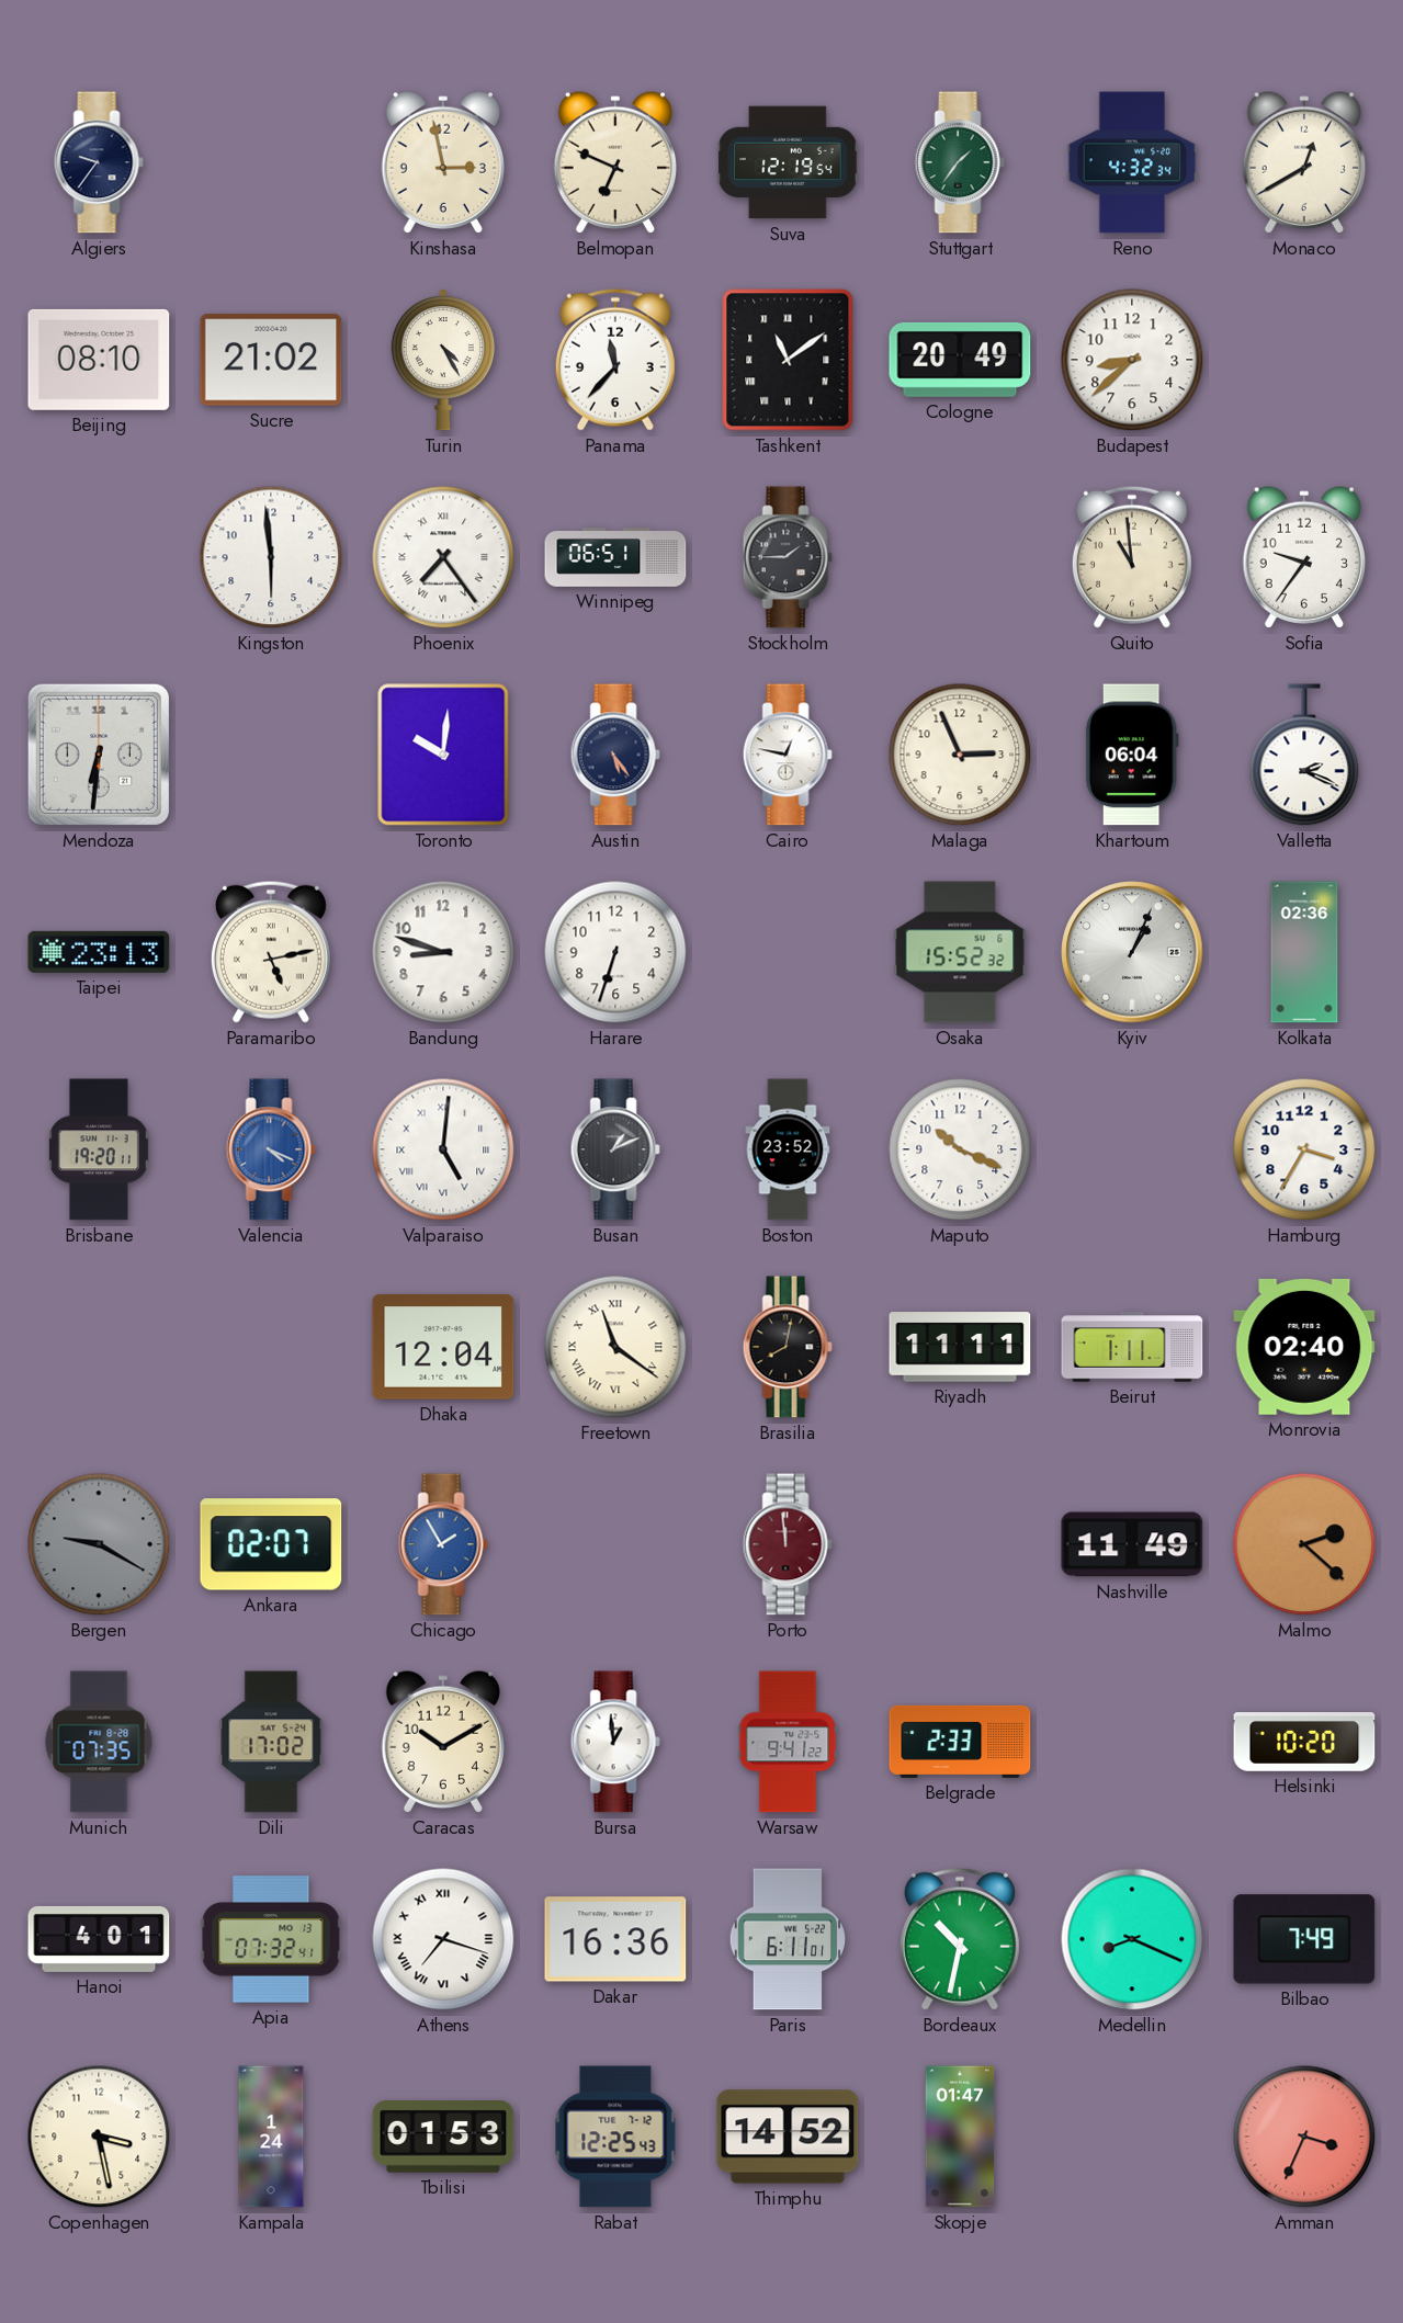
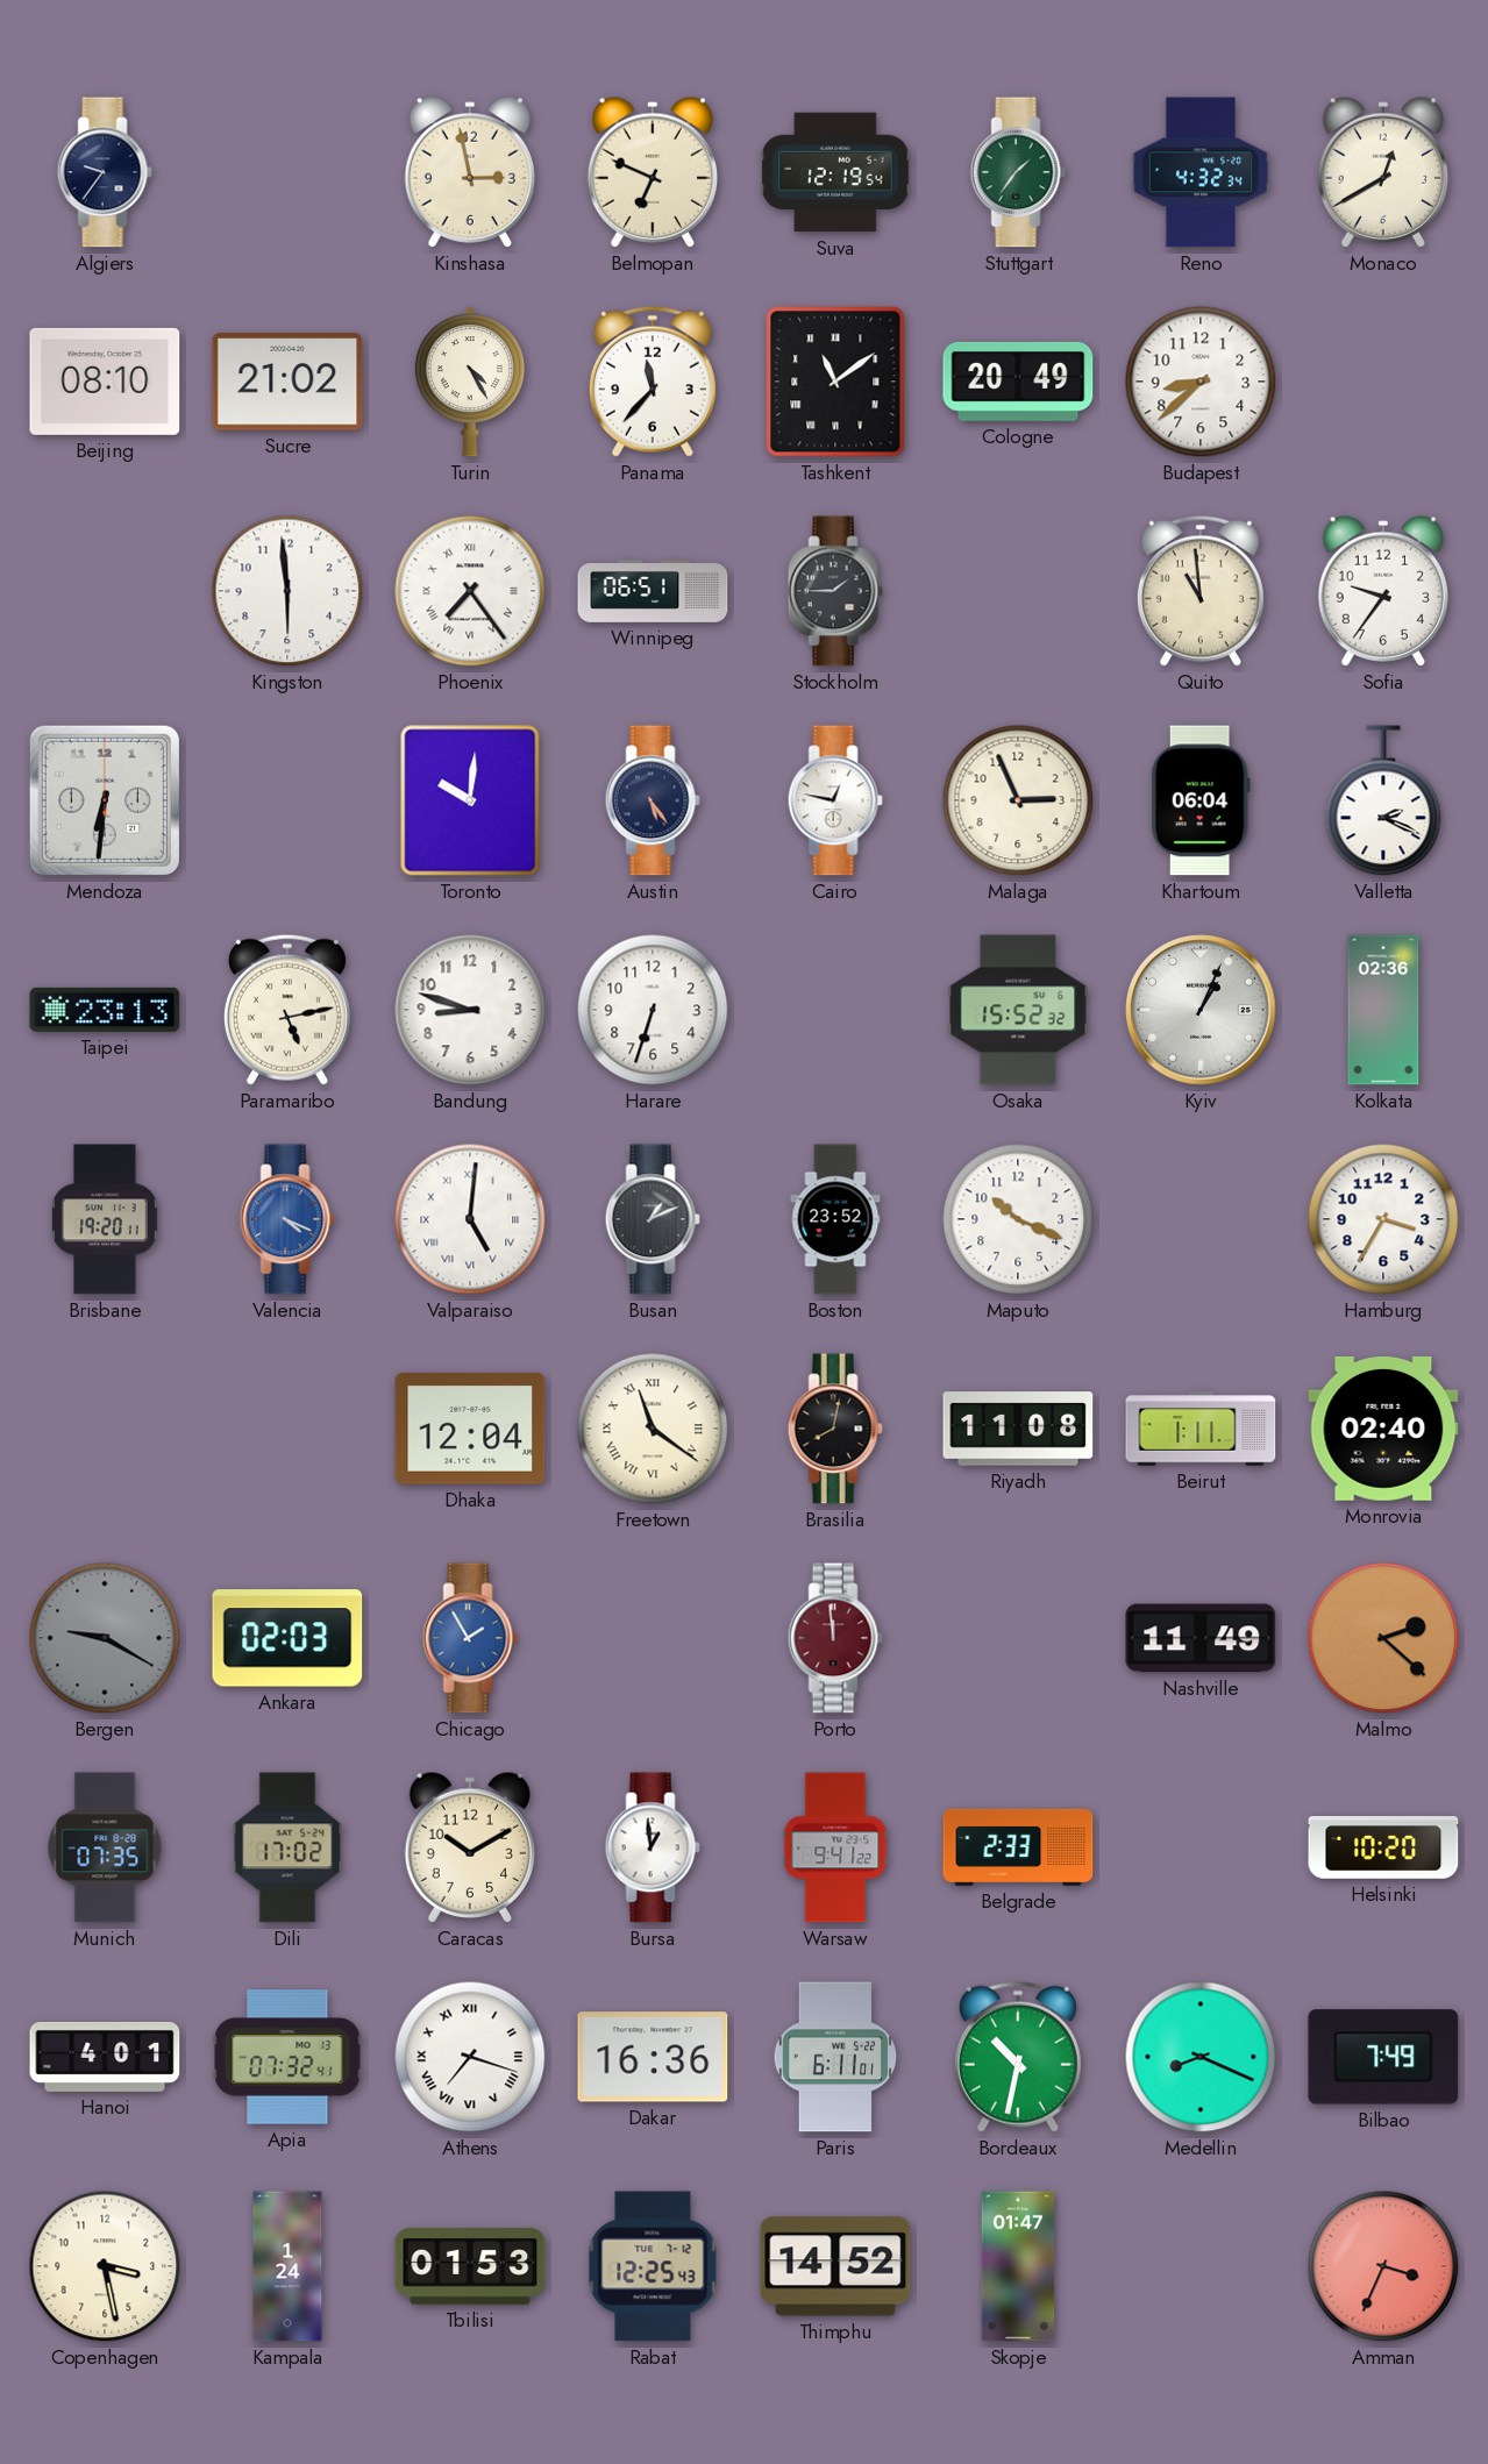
Riyadh: 11:11 -> 11:08 (1018, 1429)
Ankara: 02:07 -> 02:03 (287, 1638)
